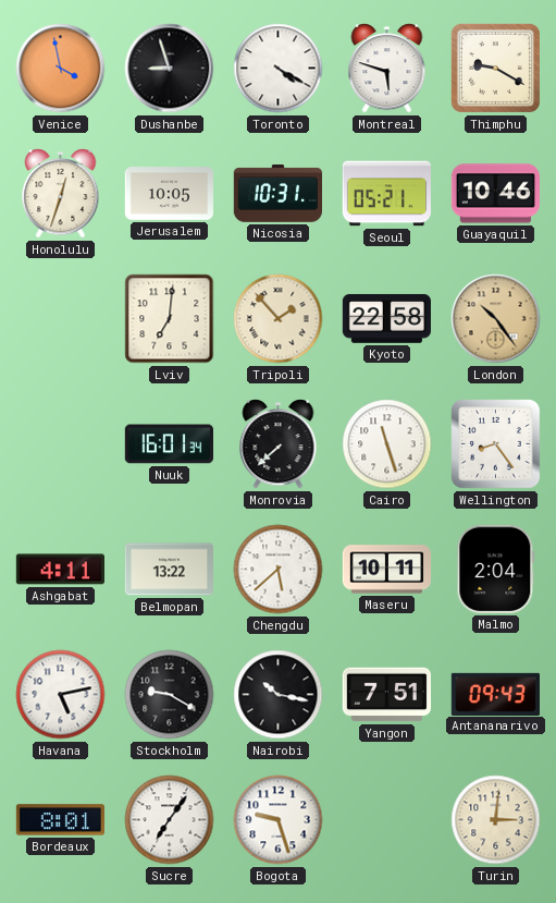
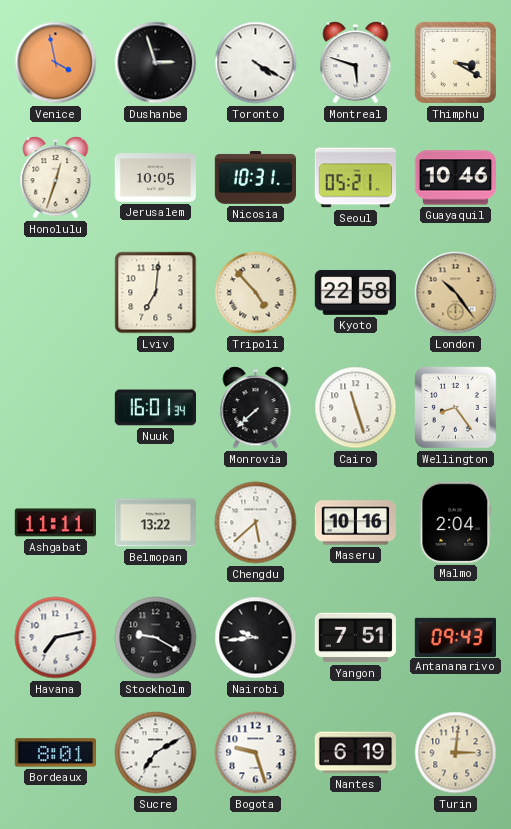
Dushanbe: 8:57 -> 2:57 (156, 63)
Thimphu: 9:20 -> 3:20 (455, 62)
Tripoli: 1:53 -> 4:53 (256, 293)
Ashgabat: 4:11 -> 11:11 (55, 523)
Maseru: 10:11 -> 10:16 (356, 523)
Havana: 5:13 -> 7:13 (56, 638)
Nairobi: 10:17 -> 9:44 (256, 638)
Sucre: 7:06 -> 7:10 (156, 753)
Nantes: none -> 6:19 (355, 753)
